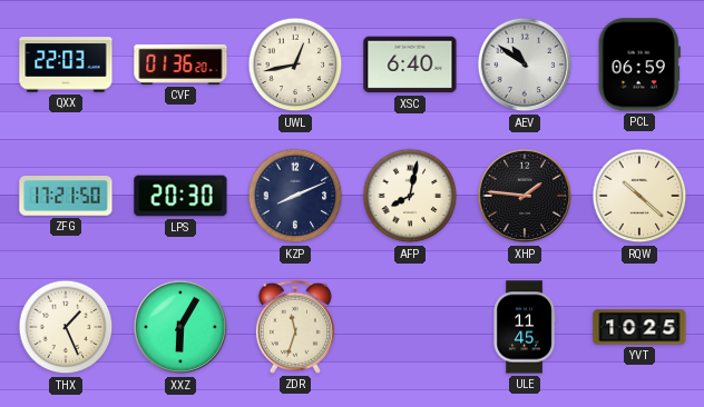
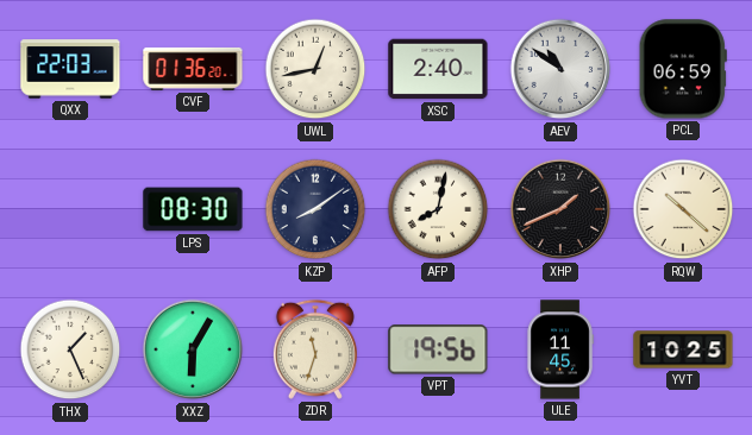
XSC: 6:40 -> 2:40 (438, 69)
ZFG: 17:21 -> none (66, 197)
LPS: 20:30 -> 08:30 (193, 209)
KZP: 8:11 -> 8:09 (315, 209)
XHP: 1:46 -> 1:41 (560, 209)
VPT: none -> 19:56 (438, 349)
